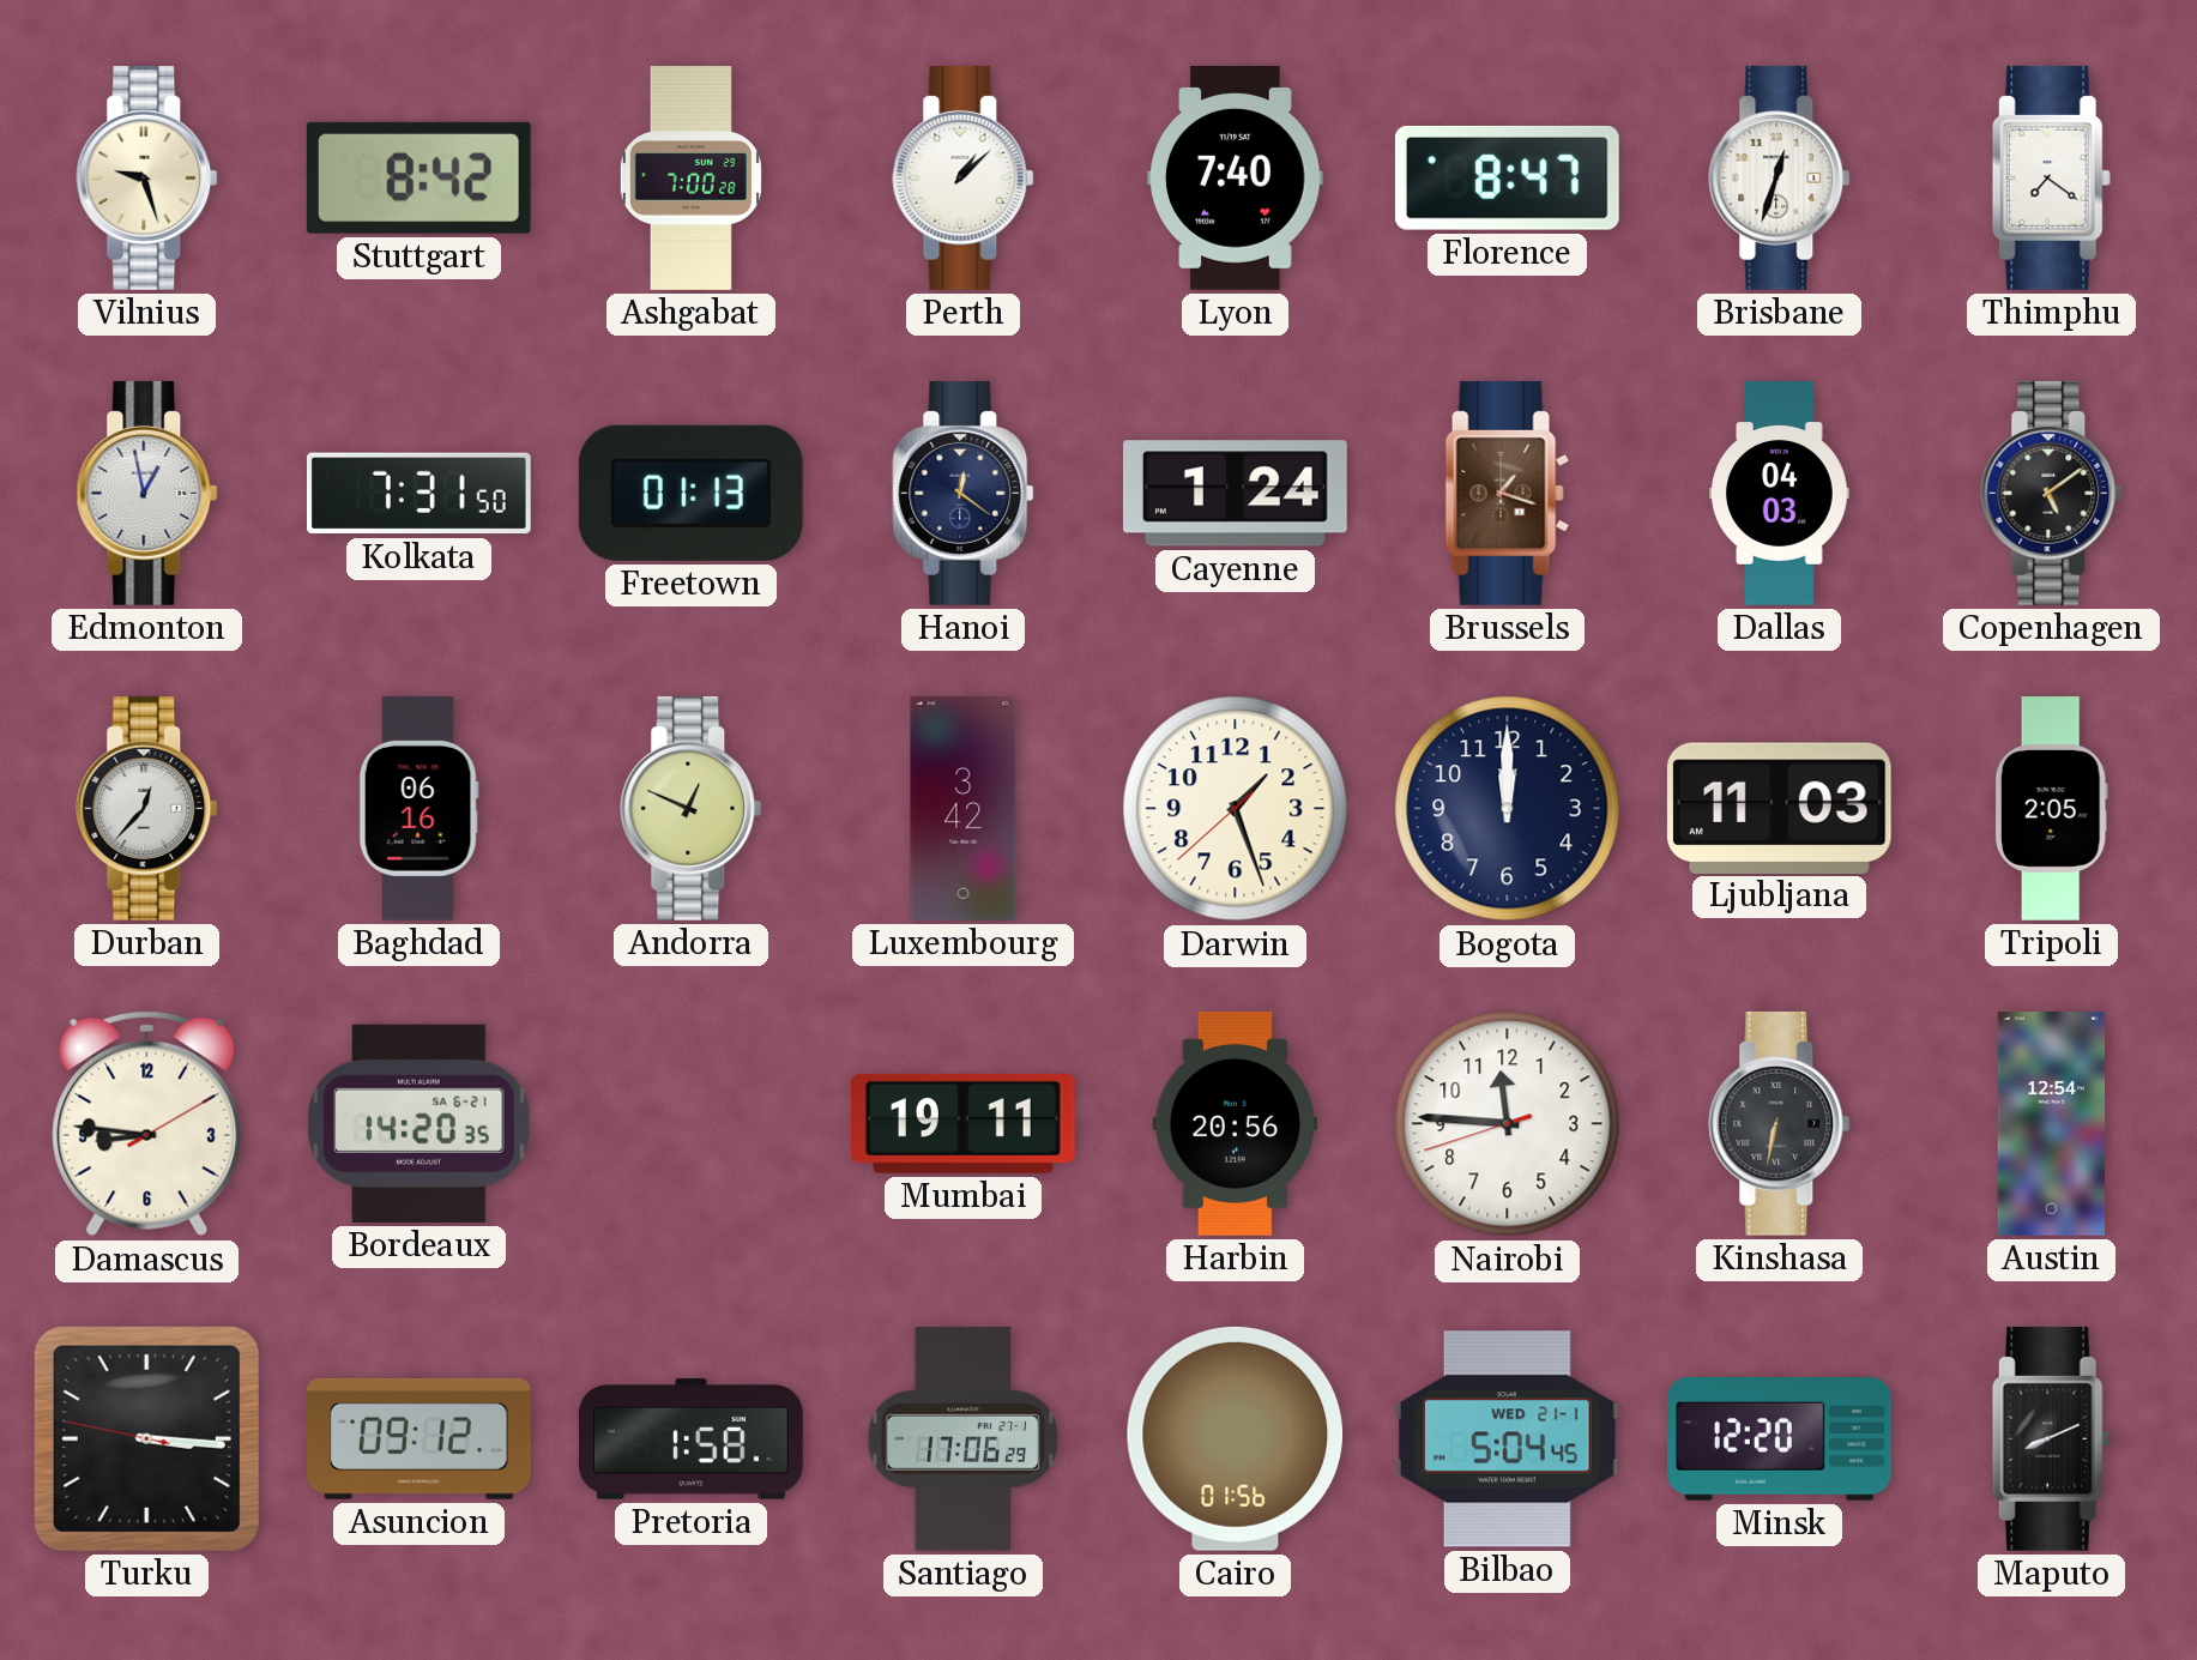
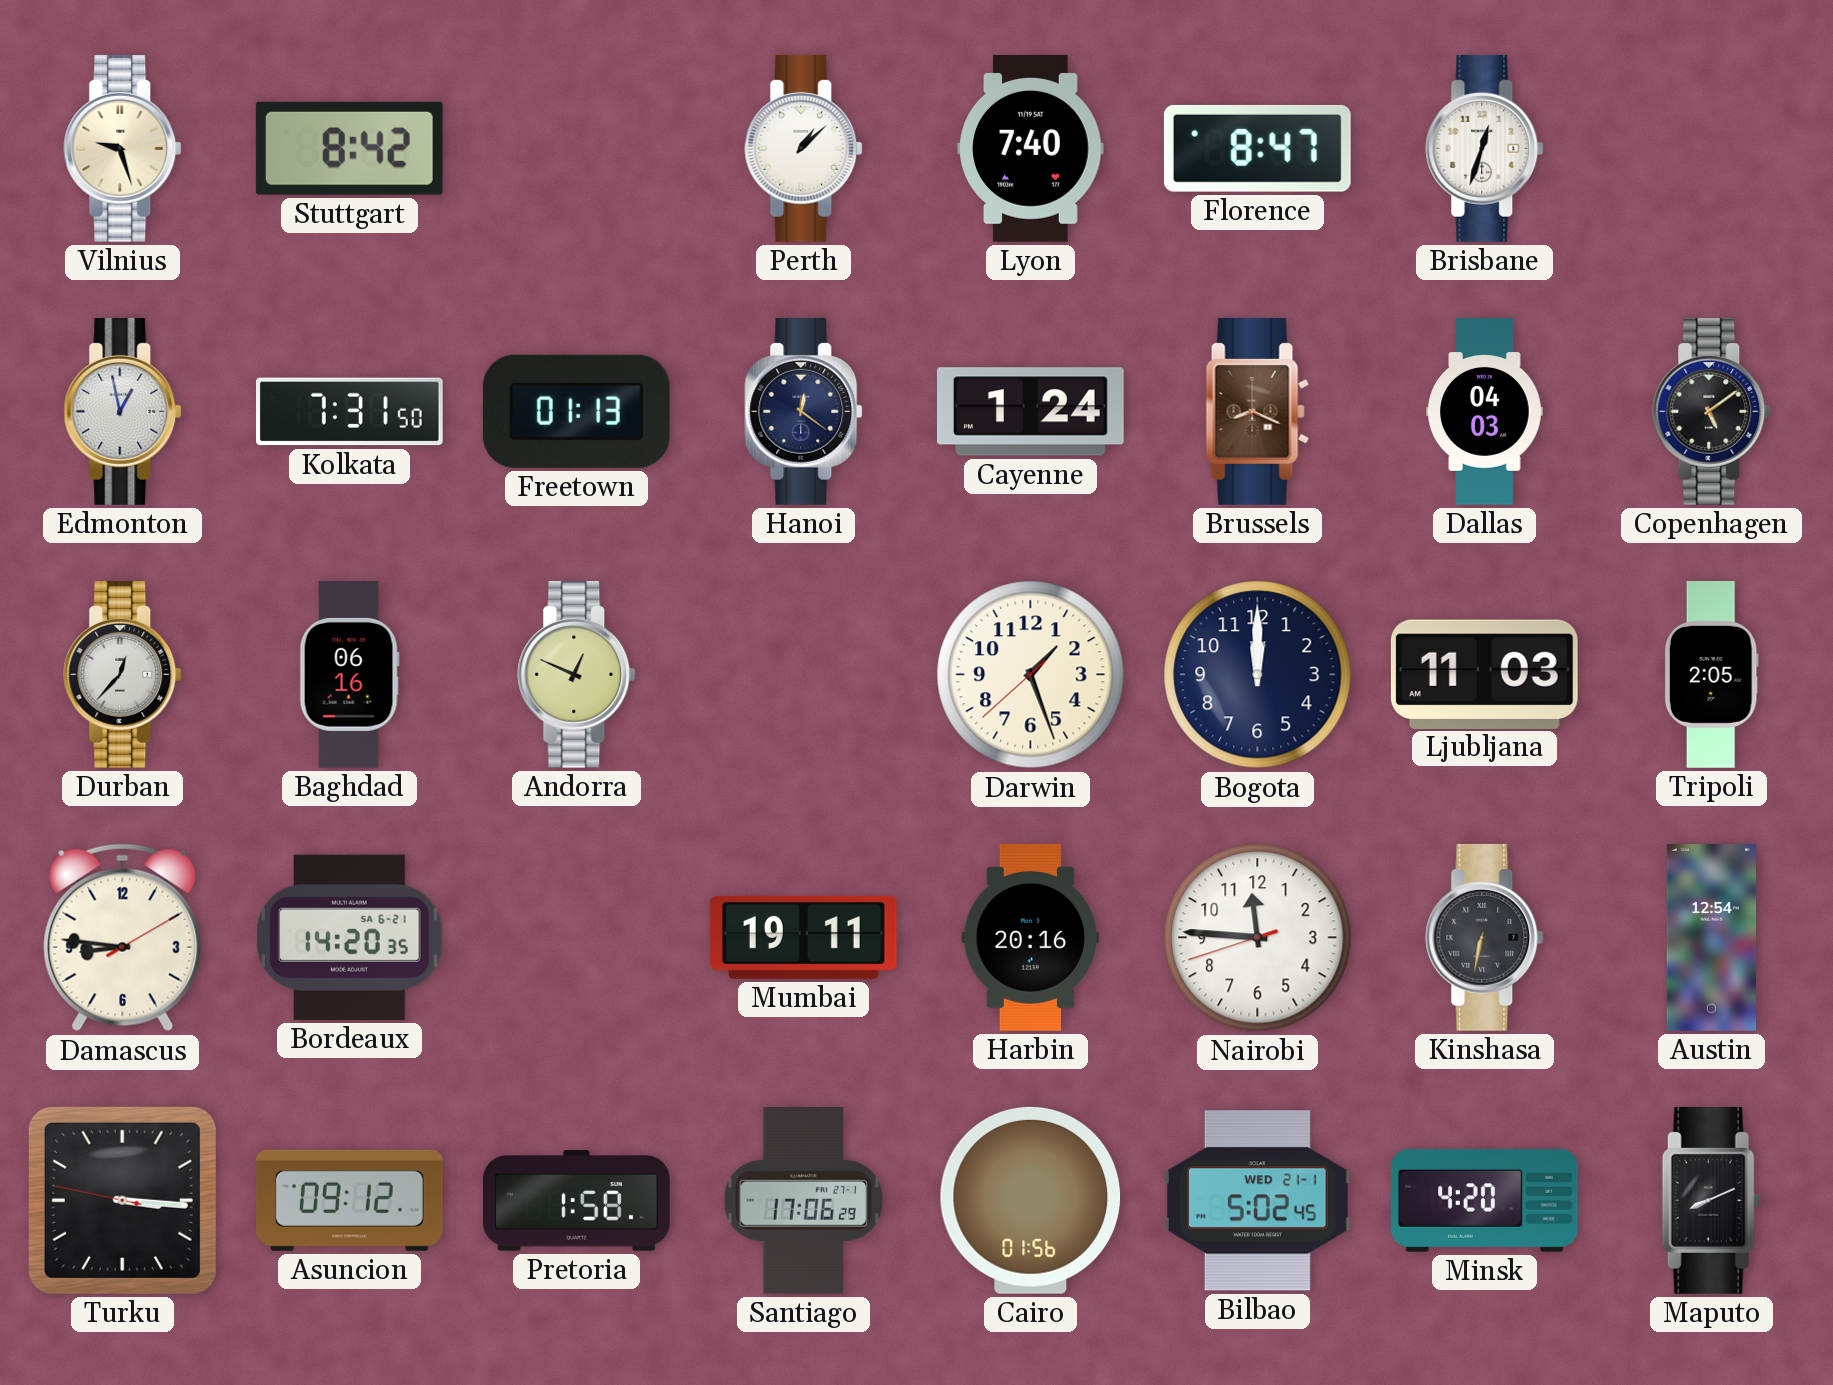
Ashgabat: 7:00 -> none (690, 179)
Thimphu: 7:21 -> none (2051, 177)
Brussels: 1:18 -> 8:19 (1258, 411)
Luxembourg: 3:42 -> none (964, 809)
Harbin: 20:56 -> 20:16 (1030, 937)
Bilbao: 5:04 -> 5:02 (1257, 1201)
Minsk: 12:20 -> 4:20 (1485, 1201)
